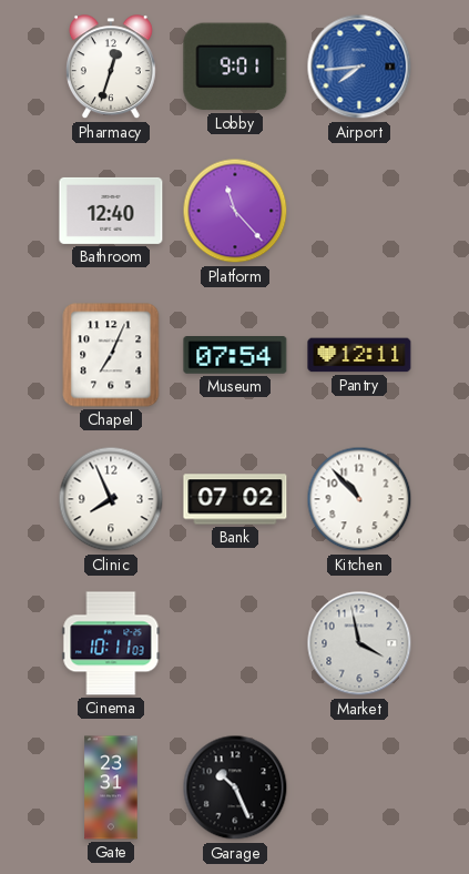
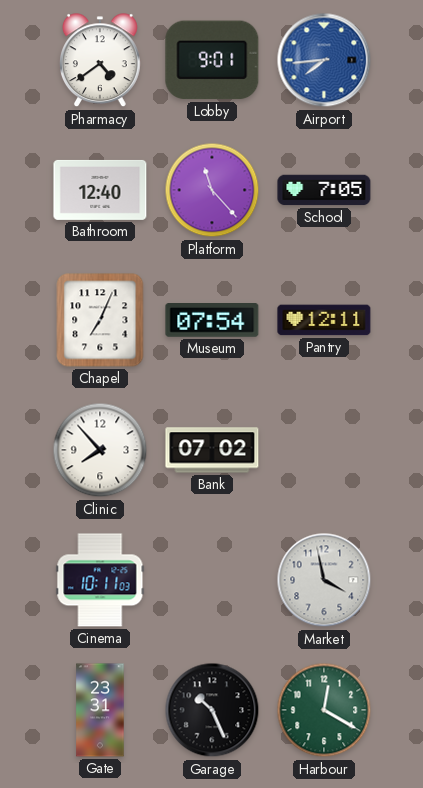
Pharmacy: 12:33 -> 4:39 (100, 61)
School: none -> 7:05 (324, 190)
Clinic: 7:56 -> 7:53 (100, 450)
Kitchen: 10:53 -> none (359, 499)
Harbour: none -> 12:20 (324, 710)
